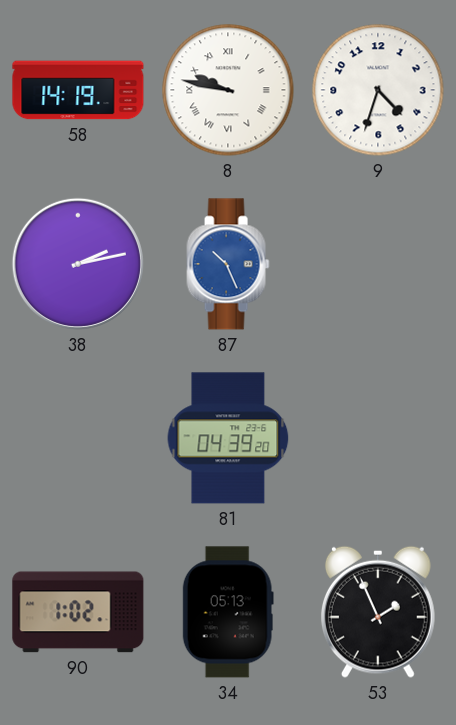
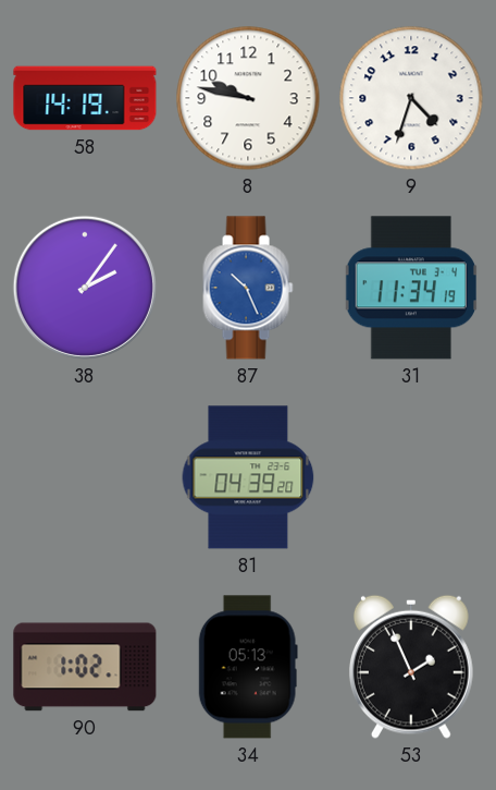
8 numerals: Roman -> Arabic (248, 98)
38: 2:13 -> 2:06 (85, 288)
31: none -> 11:34 (410, 288)
